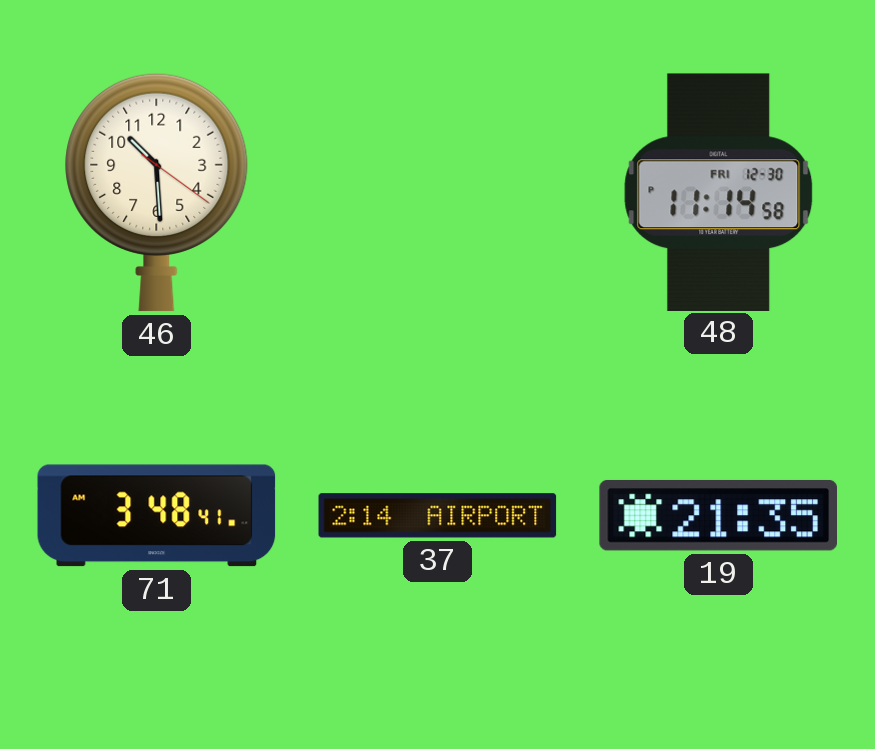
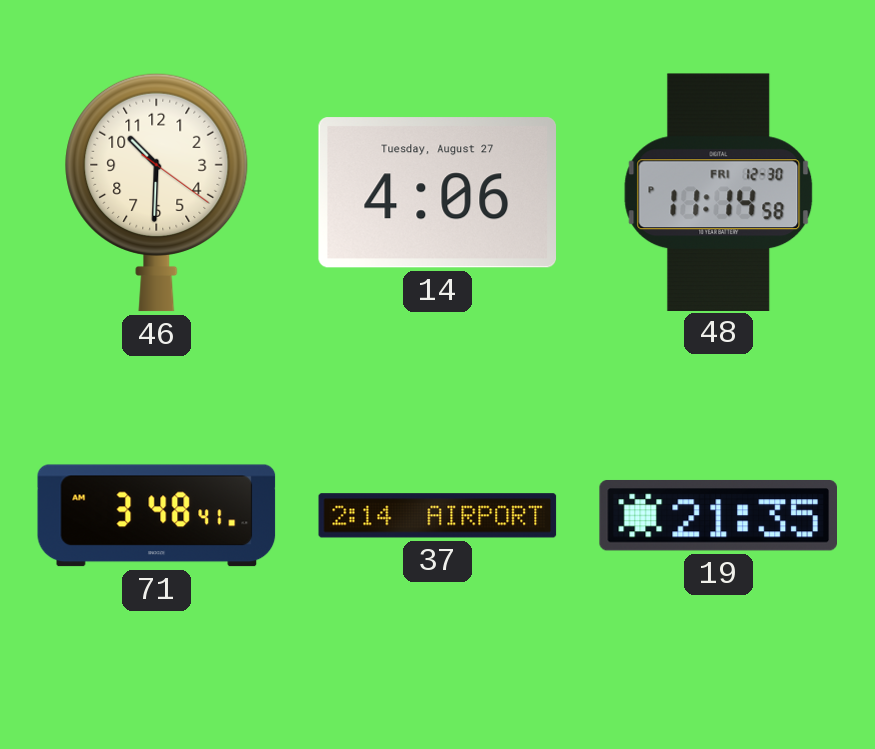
46: 10:29 -> 10:30 (157, 192)
14: none -> 4:06 (437, 193)
